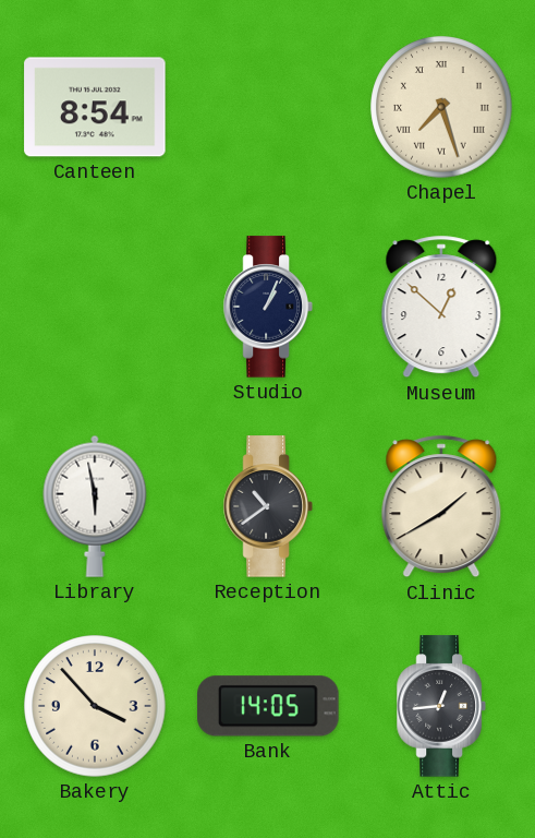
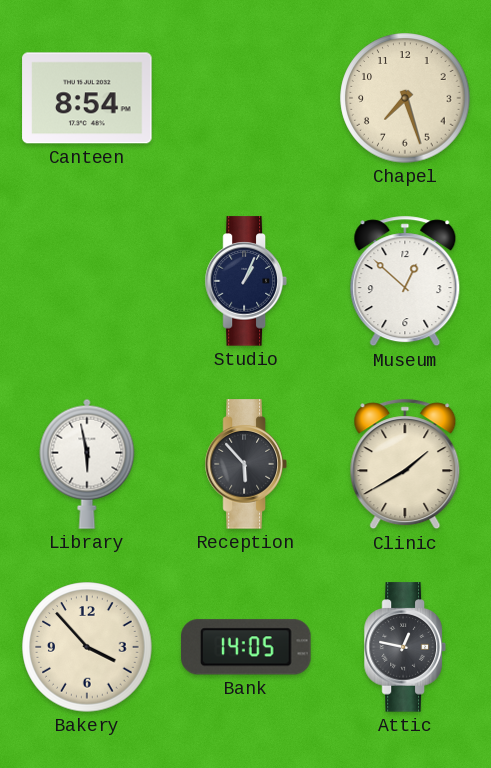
Chapel numerals: Roman -> Arabic (405, 98)
Reception: 10:39 -> 5:53 (246, 464)
Attic: 12:44 -> 12:47 (405, 647)
